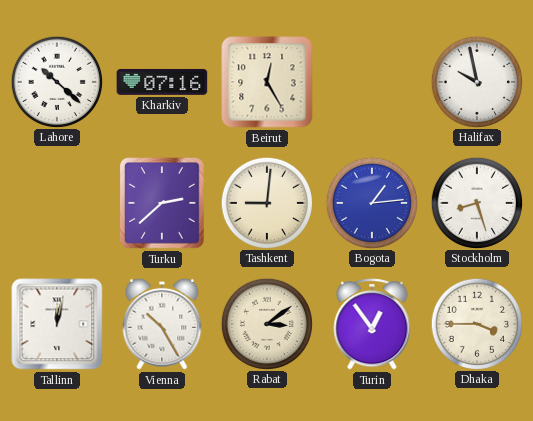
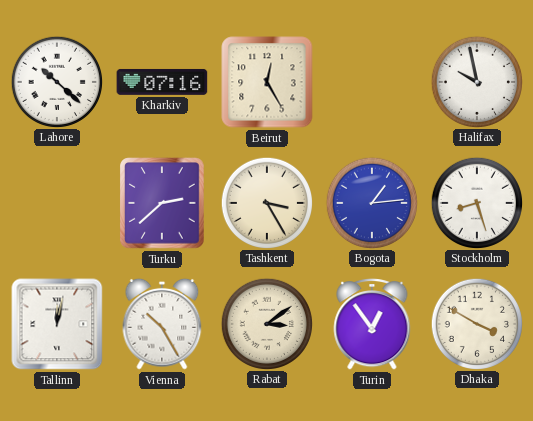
Tashkent: 9:01 -> 3:25 (266, 202)
Dhaka: 3:45 -> 3:50 (476, 323)
